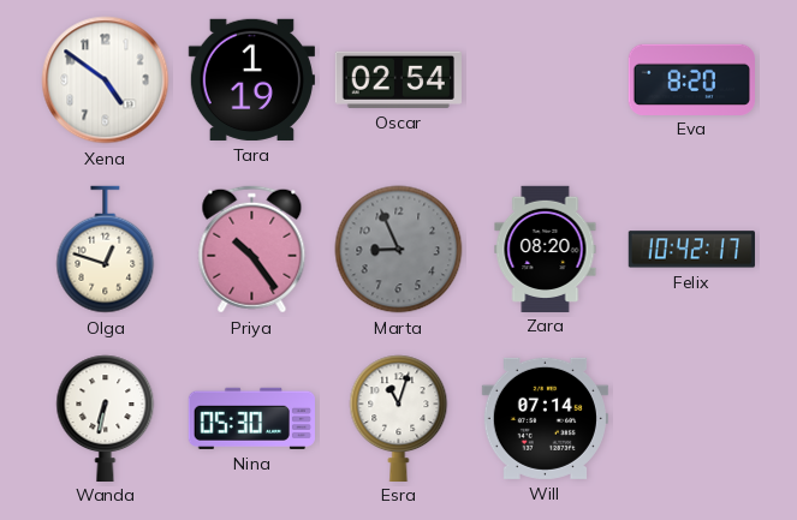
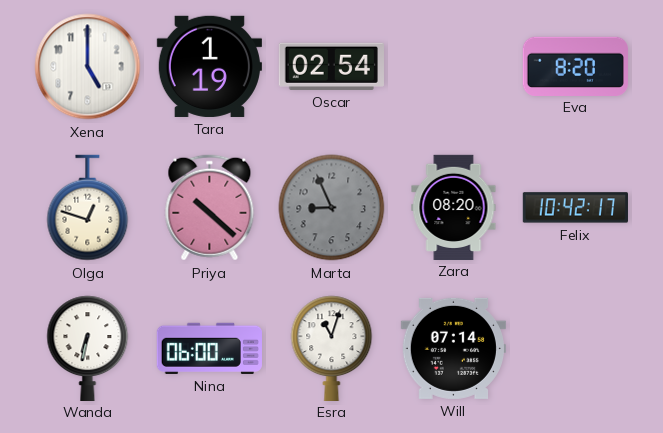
Xena: 4:51 -> 5:00 (88, 67)
Priya: 10:24 -> 10:22 (210, 208)
Nina: 05:30 -> 06:00 (209, 348)
